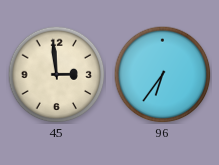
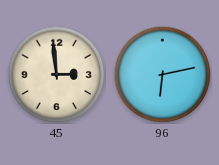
96: 6:36 -> 6:13 (162, 74)
